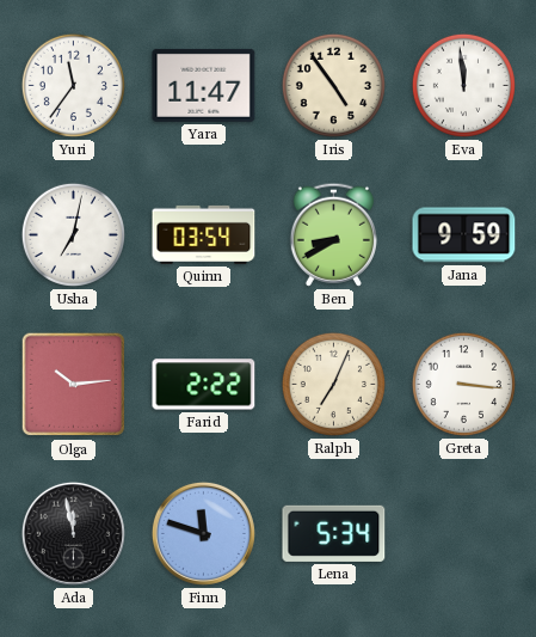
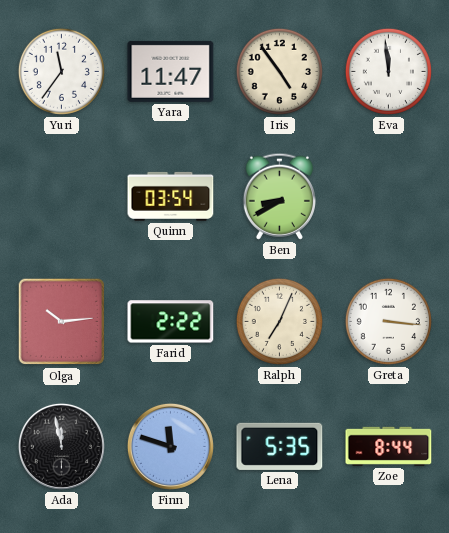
Usha: 7:02 -> none (73, 234)
Jana: 9:59 -> none (464, 235)
Lena: 5:34 -> 5:35 (280, 446)
Zoe: none -> 8:44 (389, 446)
